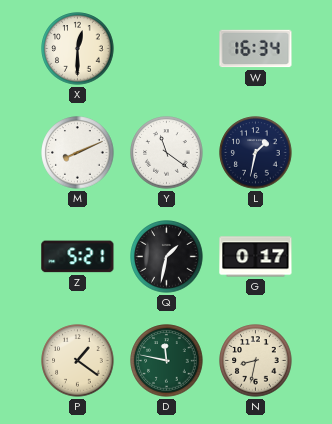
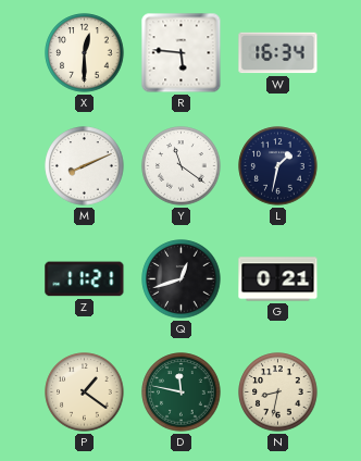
R: none -> 5:46 (182, 53)
Z: 5:21 -> 11:21 (85, 279)
Q: 1:32 -> 12:42 (182, 279)
G: 0:17 -> 0:21 (278, 279)
